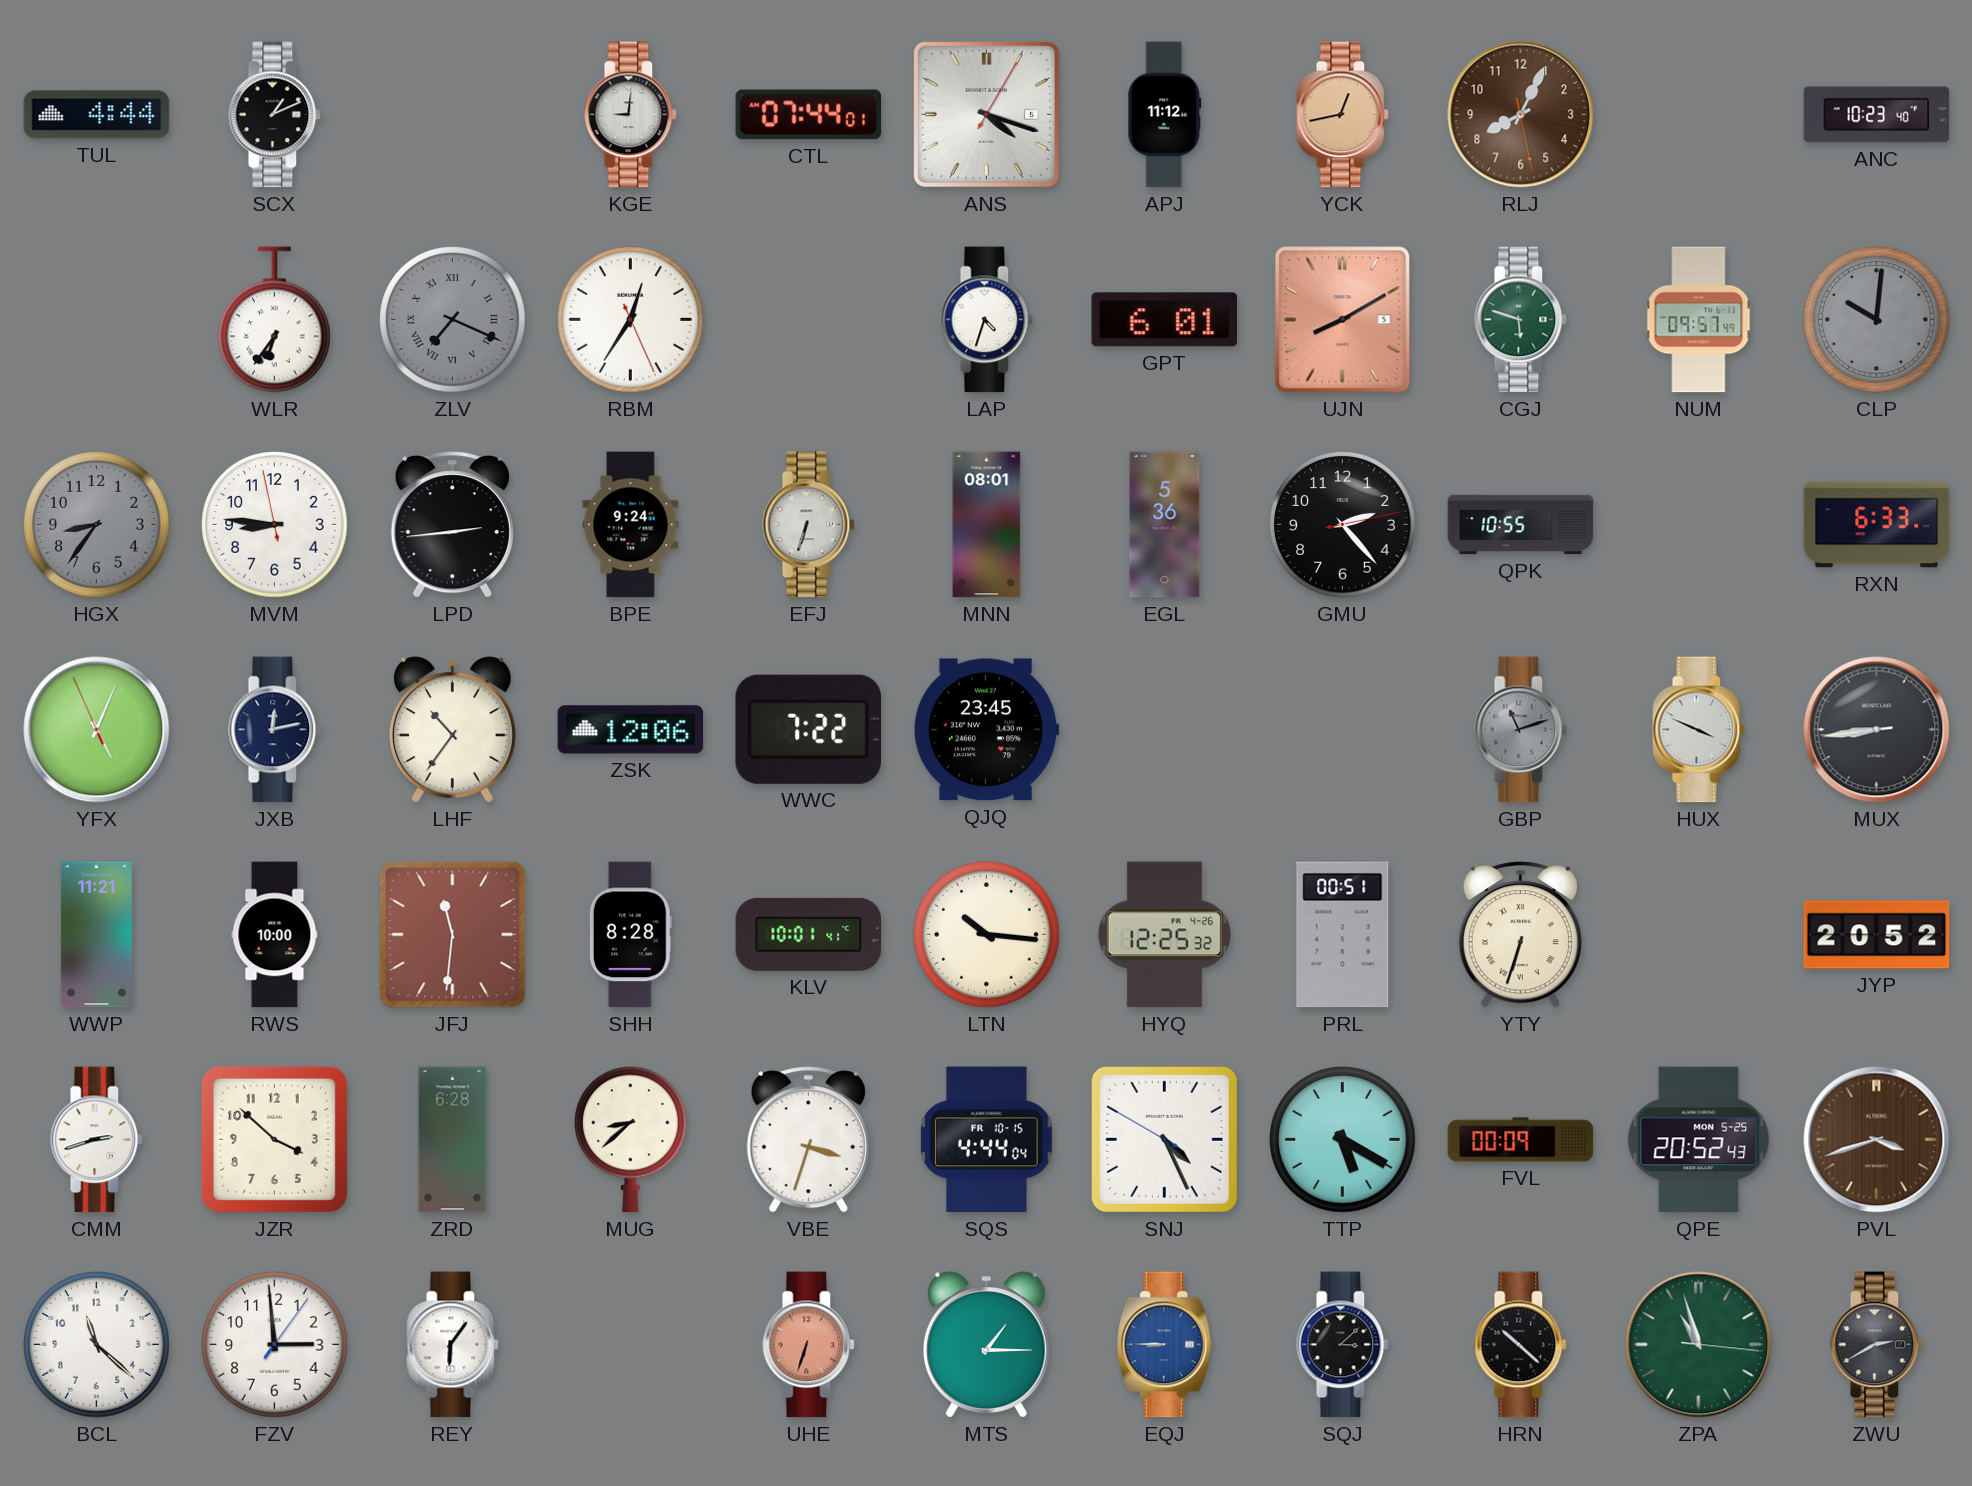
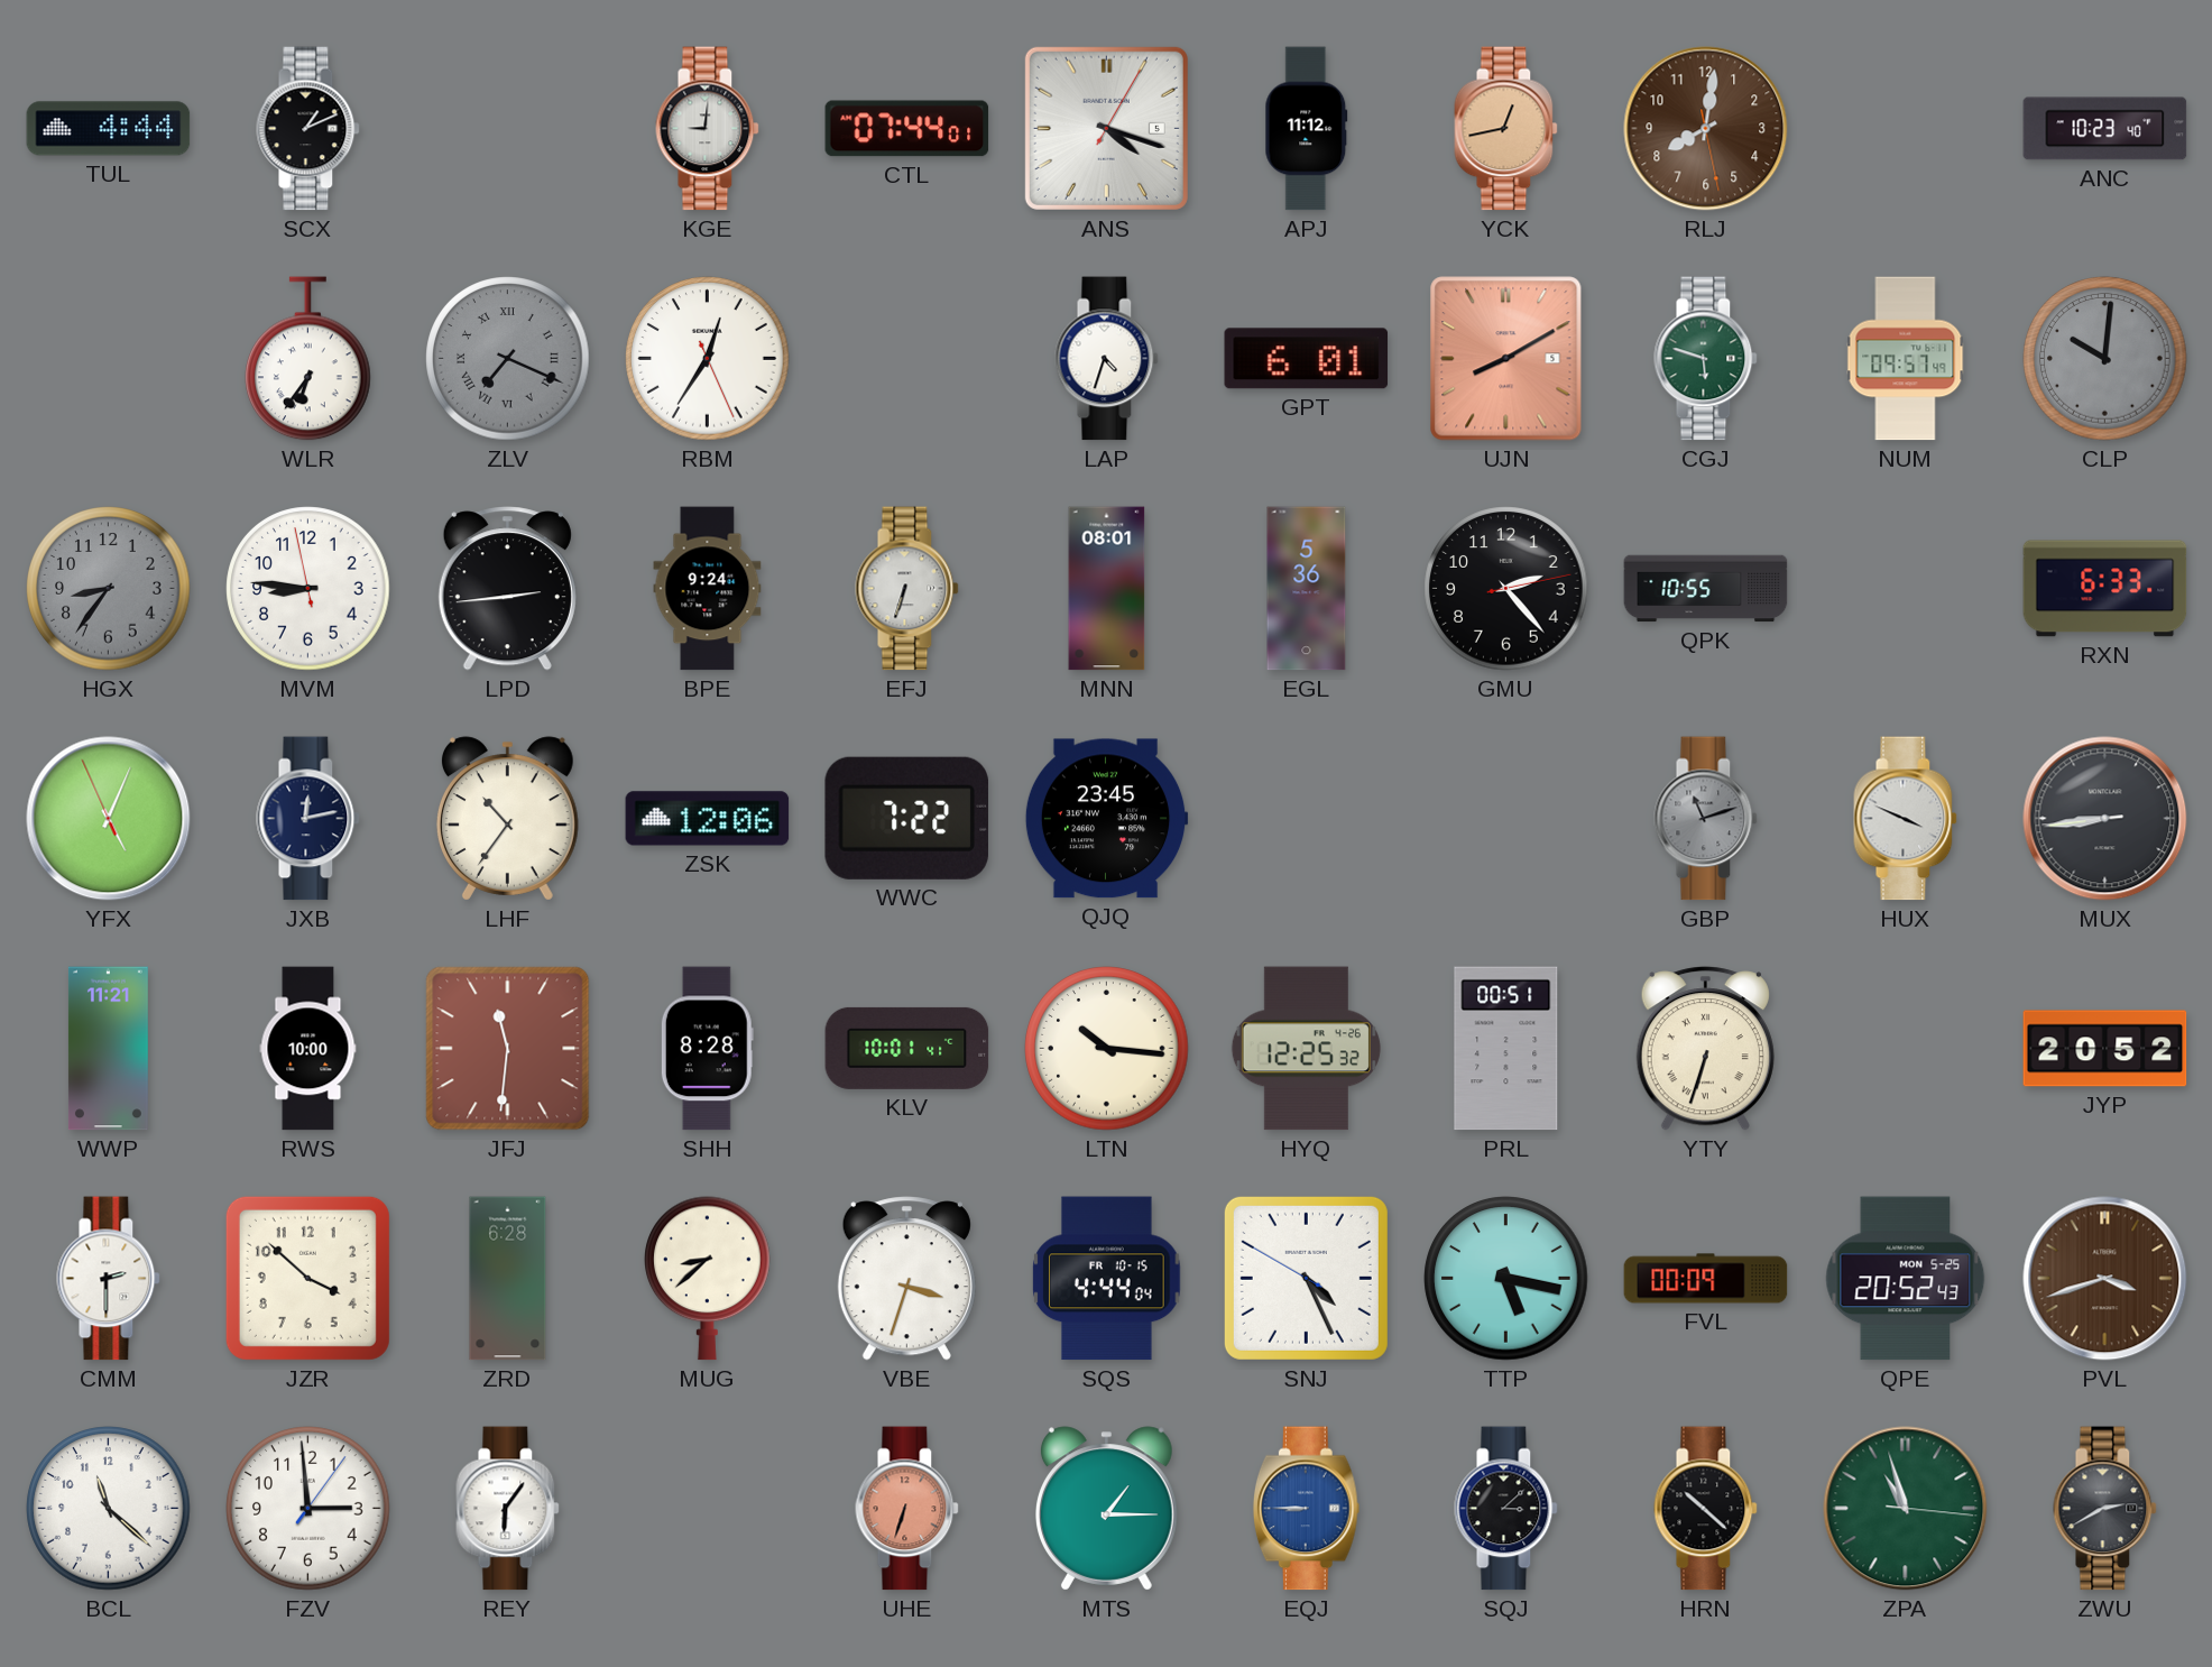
RLJ: 8:04 -> 8:01 (1706, 129)
CMM: 2:42 -> 2:30 (109, 1279)
TTP: 5:20 -> 5:17 (1506, 1279)
